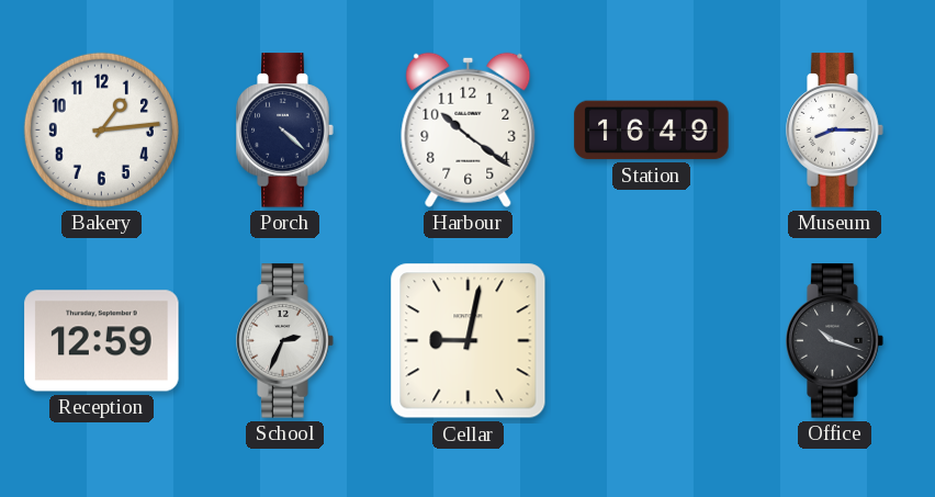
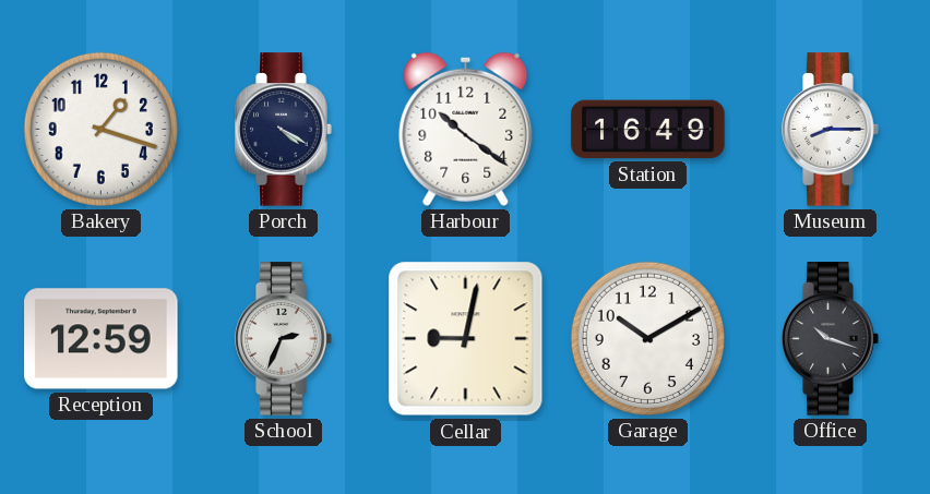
Bakery: 1:14 -> 1:18 (100, 129)
Porch: 4:22 -> 4:20 (284, 130)
Garage: none -> 10:10 (647, 338)
